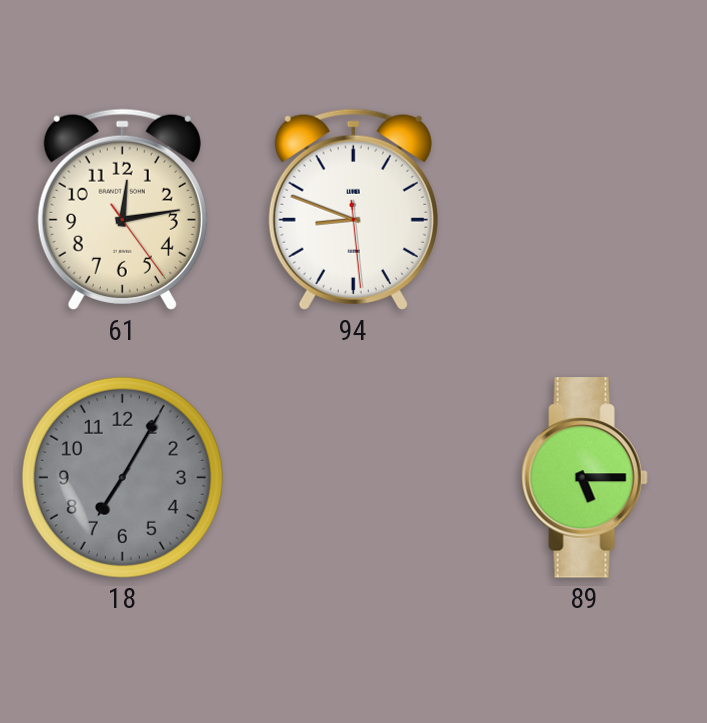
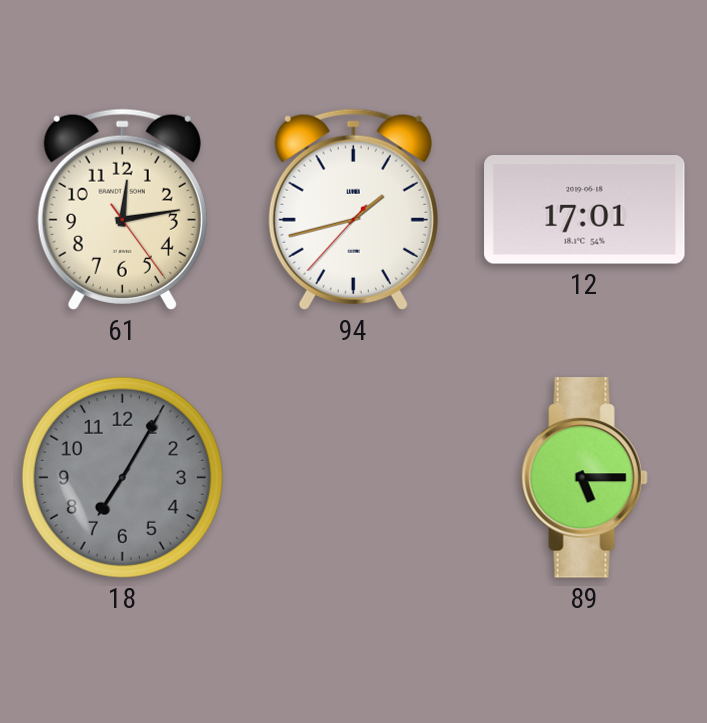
94: 8:48 -> 1:42 (353, 209)
12: none -> 17:01 (585, 210)
